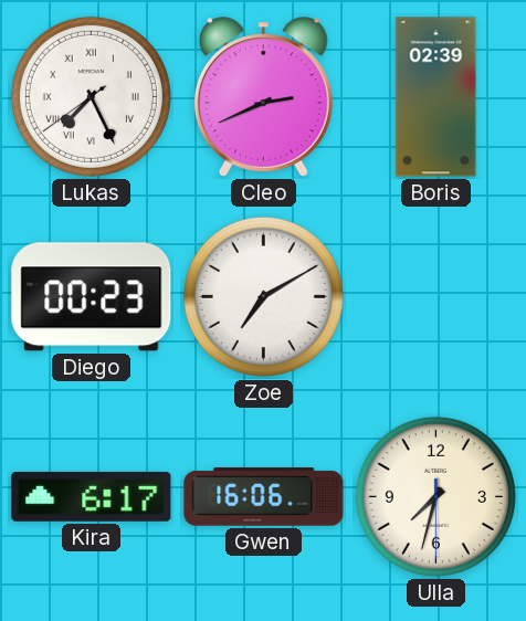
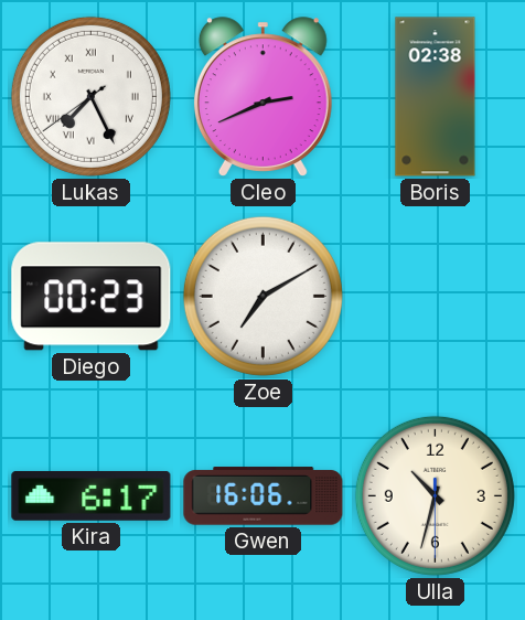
Boris: 02:39 -> 02:38 (436, 97)
Ulla: 7:32 -> 10:32 (435, 495)
